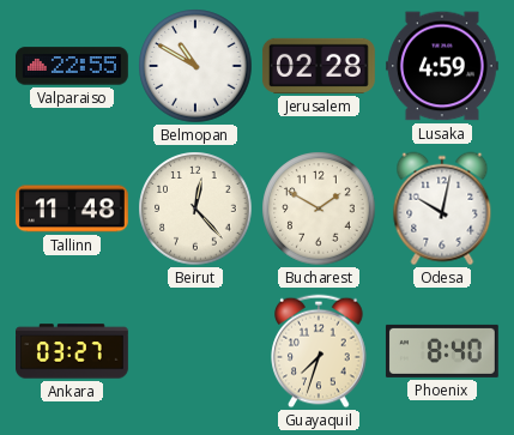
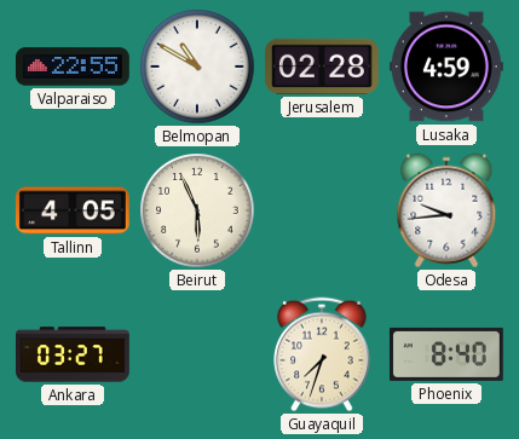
Tallinn: 11:48 -> 4:05 (73, 210)
Beirut: 12:23 -> 5:56 (197, 210)
Bucharest: 1:50 -> none (319, 209)
Odesa: 10:02 -> 9:44 (446, 210)
